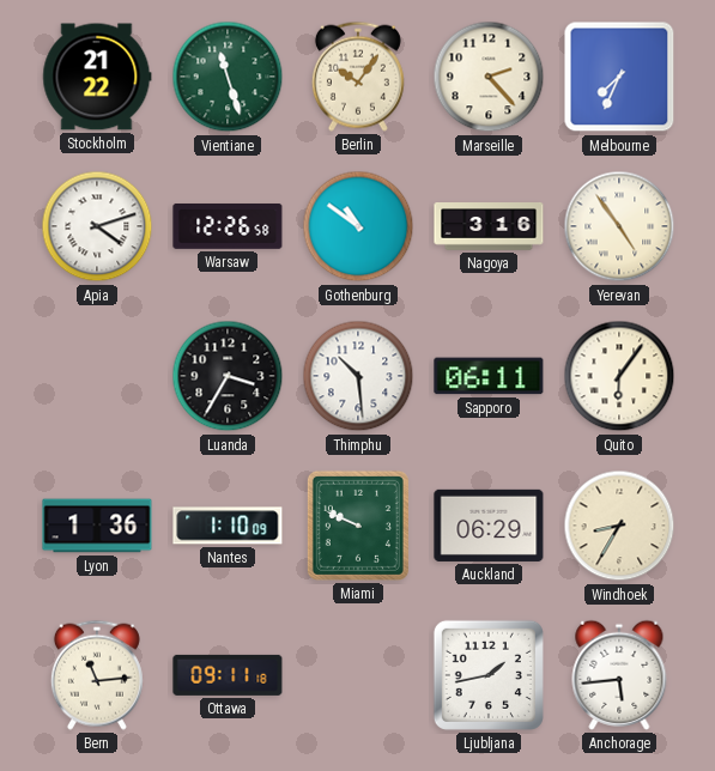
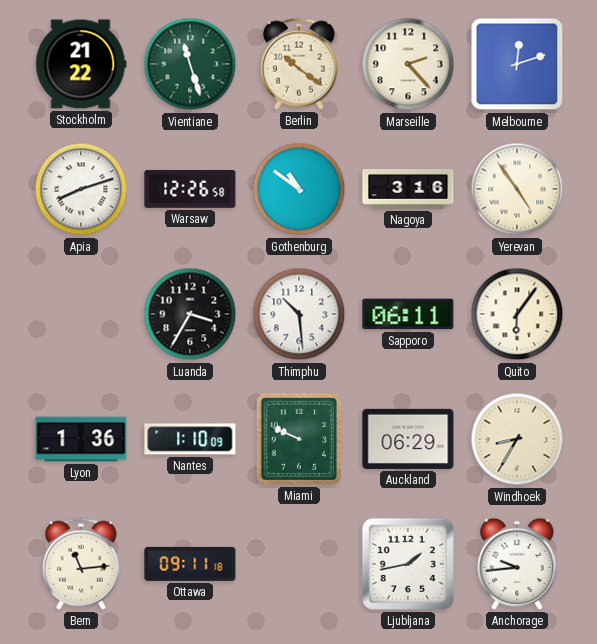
Berlin: 10:06 -> 10:21 (299, 64)
Melbourne: 7:34 -> 12:12 (517, 64)
Apia: 4:12 -> 8:12 (81, 189)
Anchorage: 5:44 -> 9:44 (517, 564)
